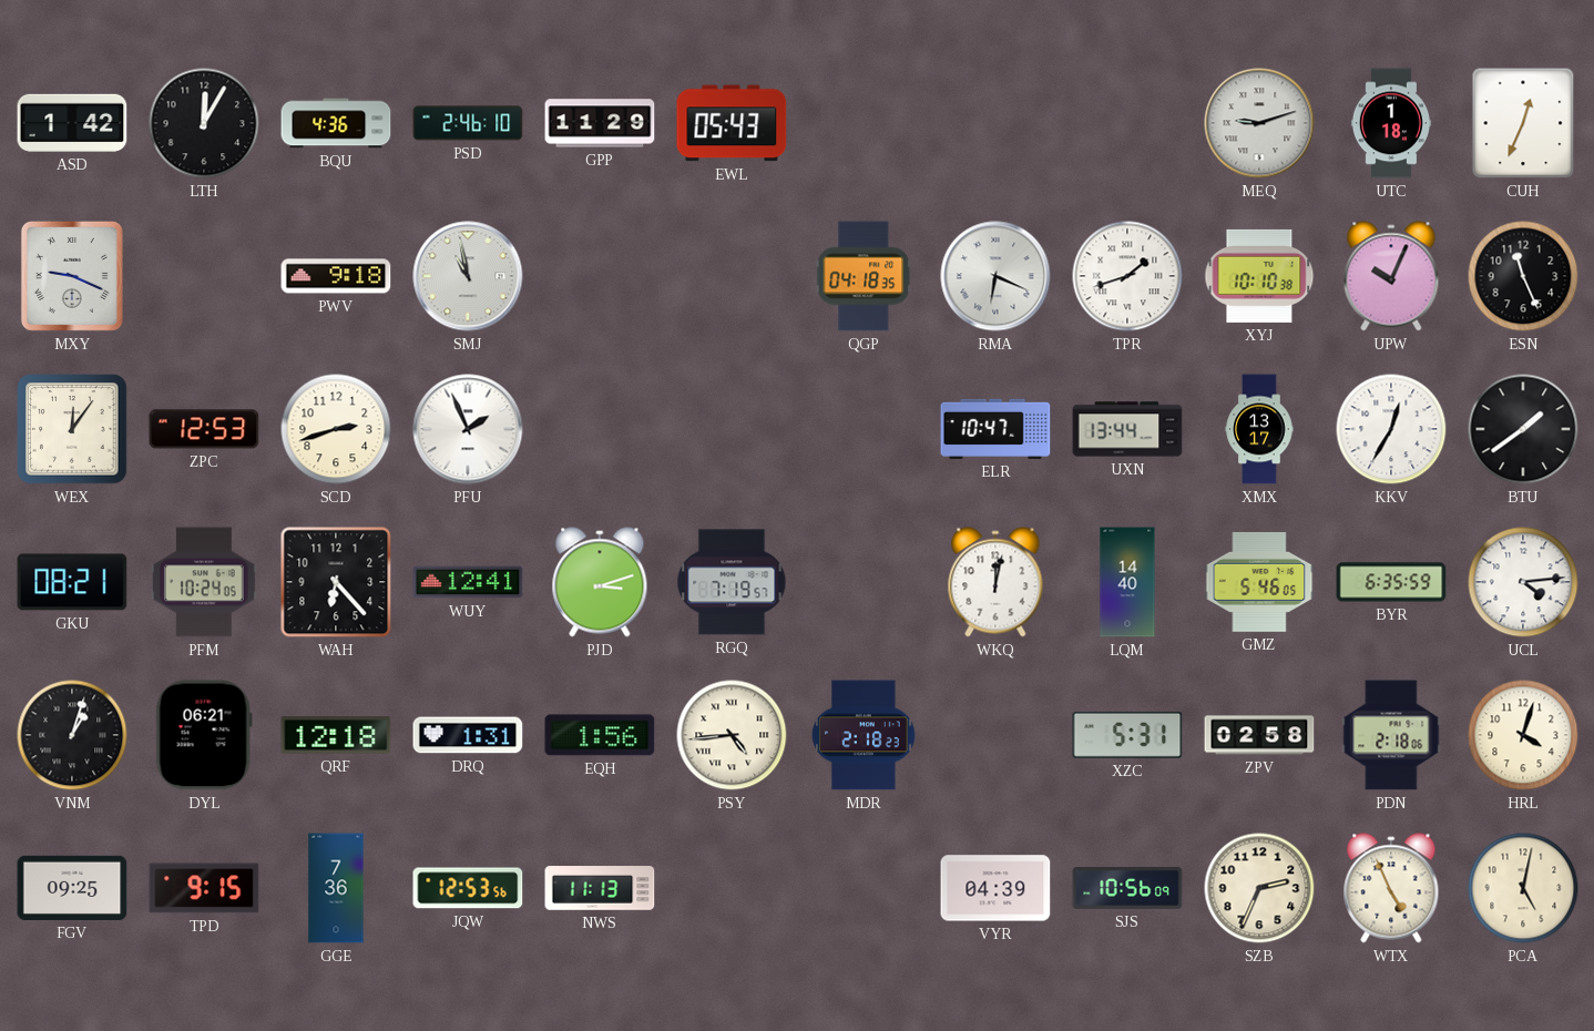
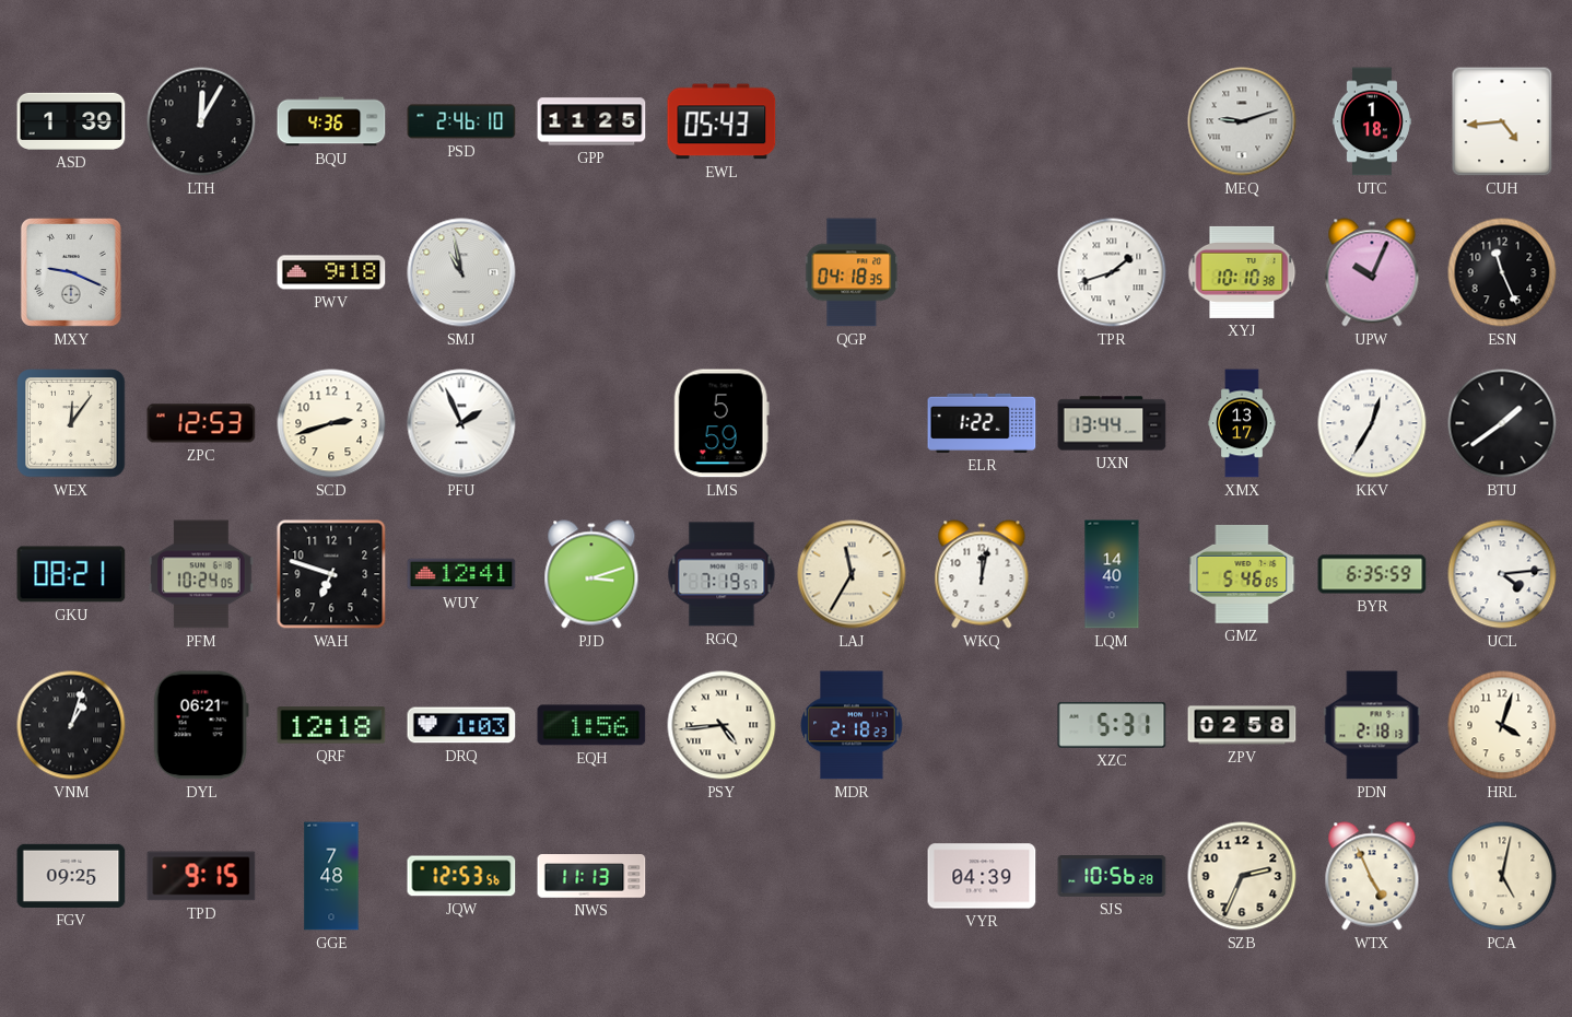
ASD: 1:42 -> 1:39 (71, 121)
GPP: 11:29 -> 11:25 (591, 121)
CUH: 12:34 -> 4:44 (1502, 121)
RMA: 6:19 -> none (995, 276)
LMS: none -> 5:59 (722, 423)
ELR: 10:47 -> 1:22 (982, 423)
WAH: 6:23 -> 6:48 (331, 574)
LAJ: none -> 11:35 (852, 574)
DRQ: 1:31 -> 1:03 (461, 725)
PDN: 2:18:06 -> 2:18:13 (1372, 725)
GGE: 7:36 -> 7:48 (331, 876)
SJS: 10:56:09 -> 10:56:28 (1112, 877)
